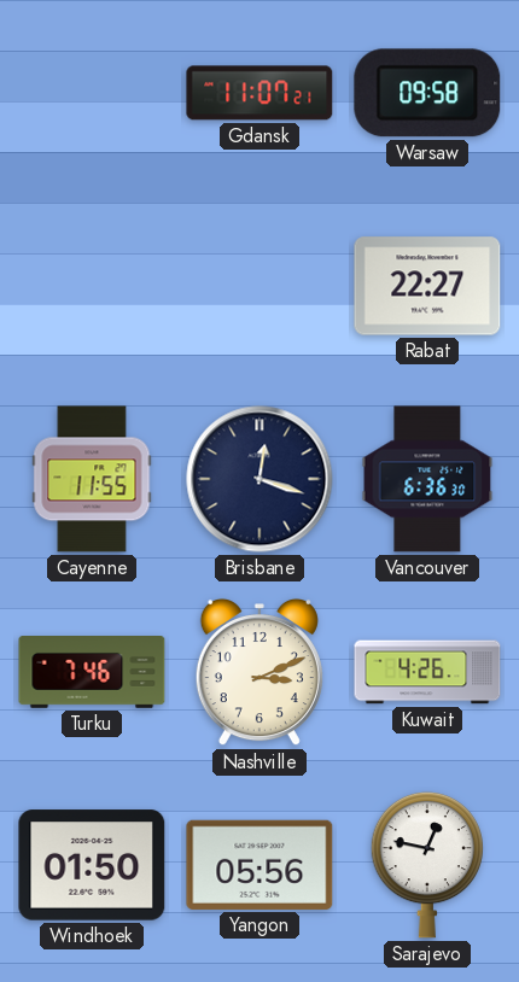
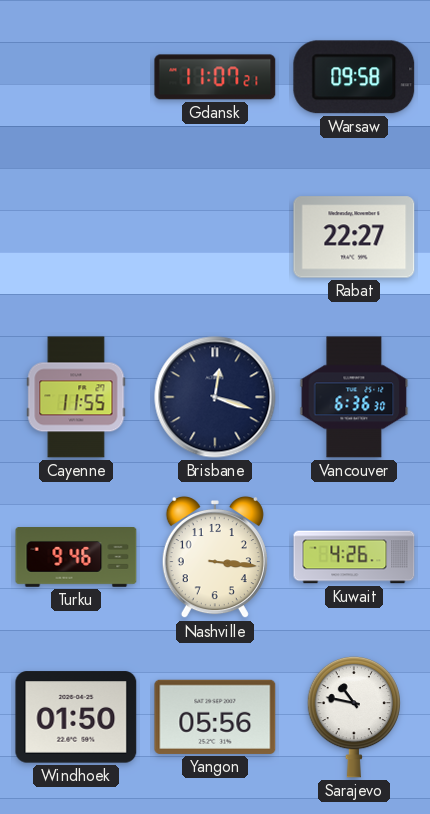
Turku: 7:46 -> 9:46 (76, 558)
Nashville: 3:11 -> 3:16 (215, 557)
Sarajevo: 12:47 -> 10:47 (353, 717)
